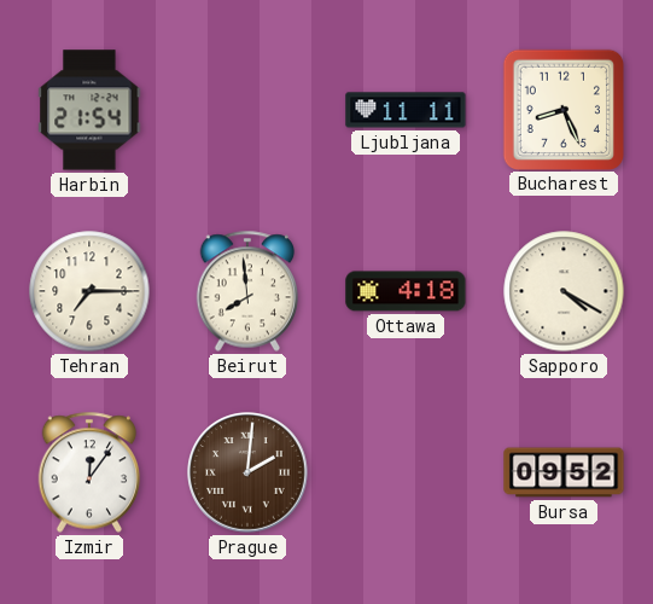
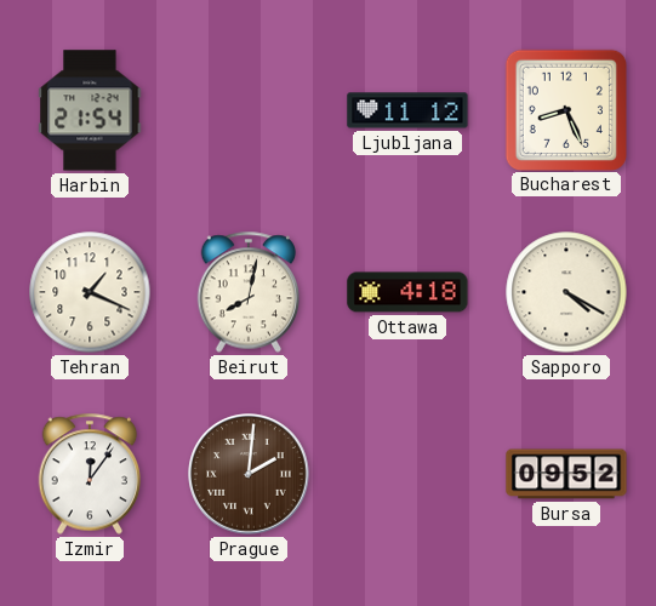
Ljubljana: 11:11 -> 11:12 (407, 110)
Tehran: 7:15 -> 1:19 (90, 292)
Beirut: 7:59 -> 8:02 (249, 292)
